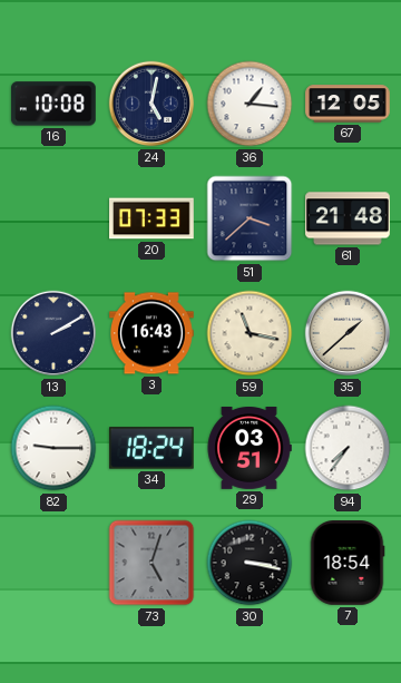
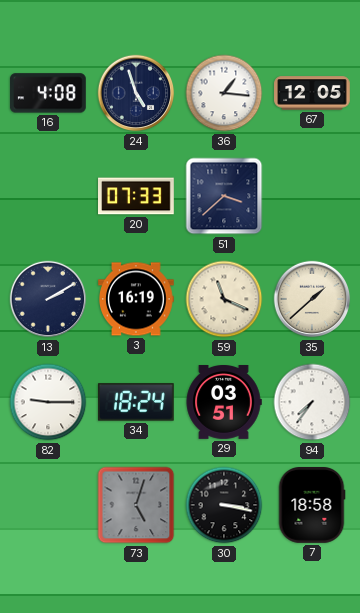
16: 10:08 -> 4:08 (49, 93)
24: 5:02 -> 4:57 (136, 93)
61: 21:48 -> none (349, 218)
3: 16:43 -> 16:19 (136, 299)
59: 11:17 -> 11:19 (224, 299)
7: 18:54 -> 18:58 (312, 506)
